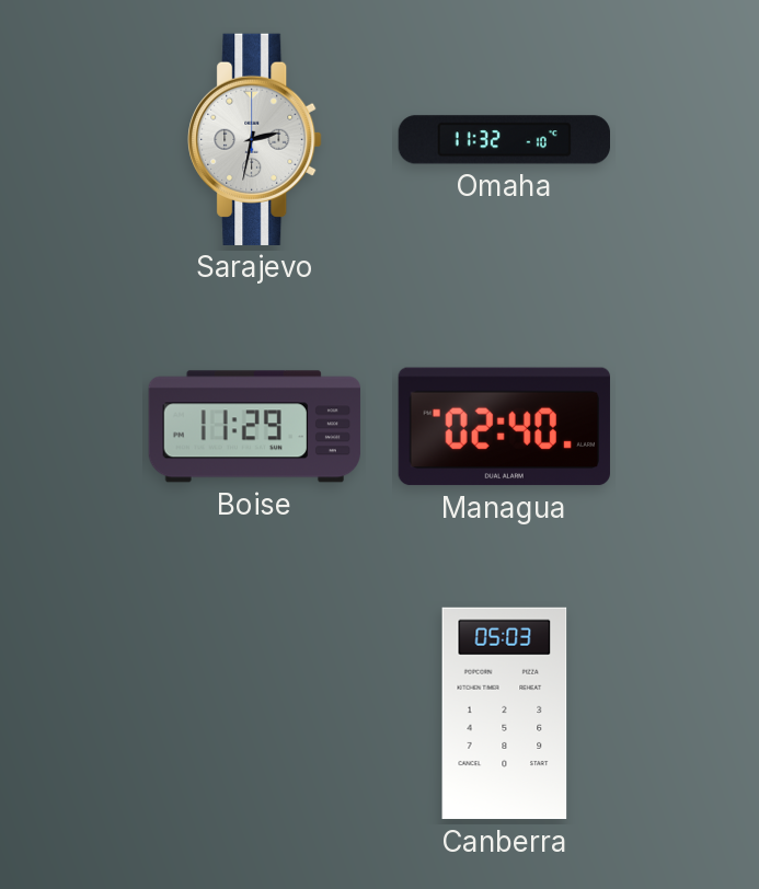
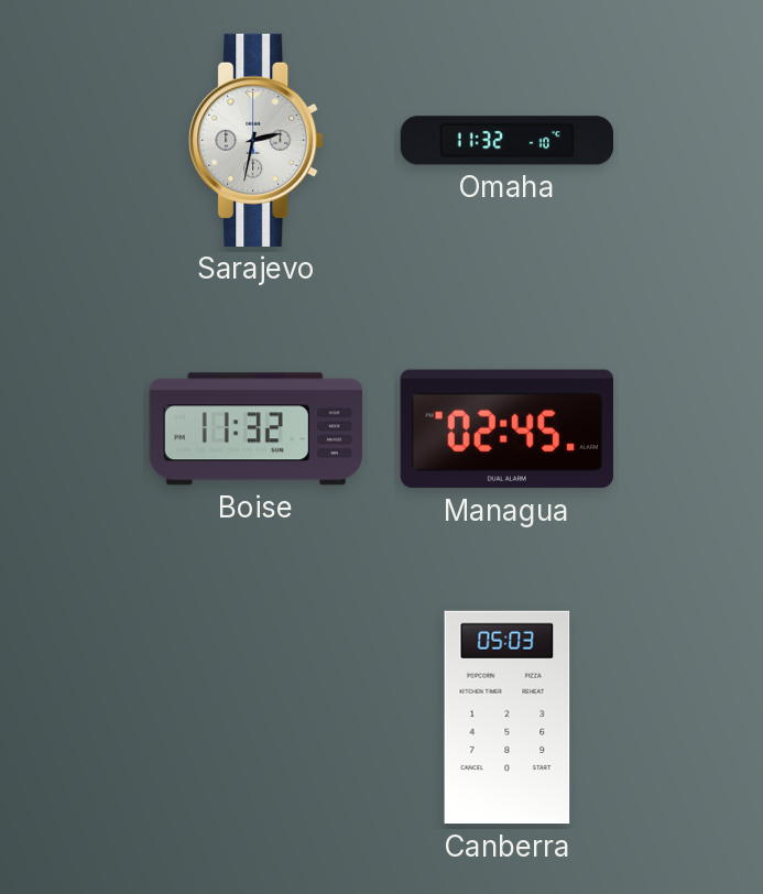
Boise: 11:29 -> 11:32 (255, 429)
Managua: 02:40 -> 02:45 (506, 429)
